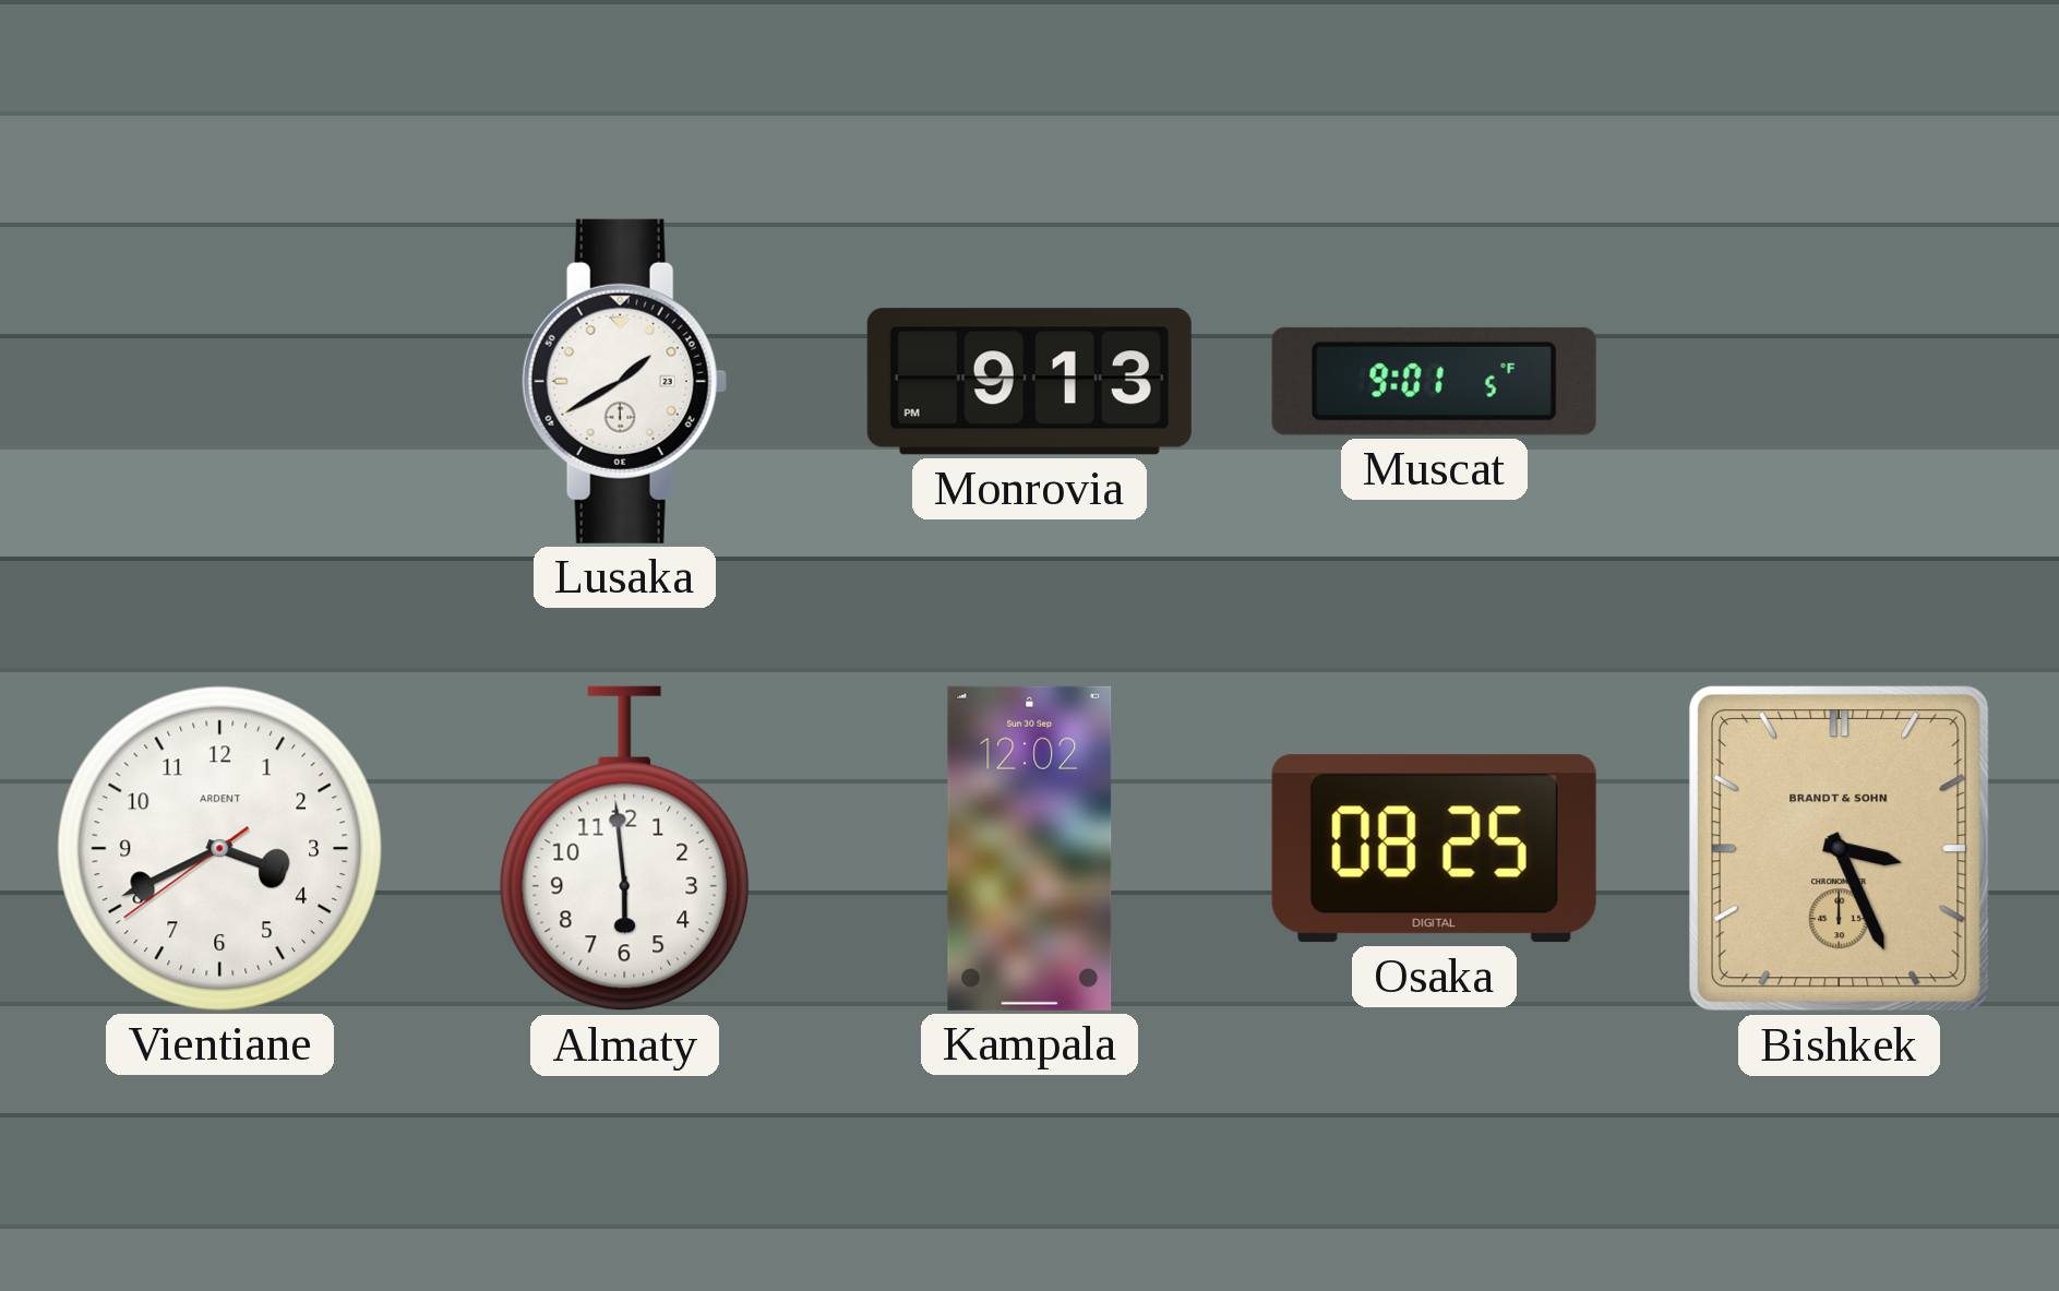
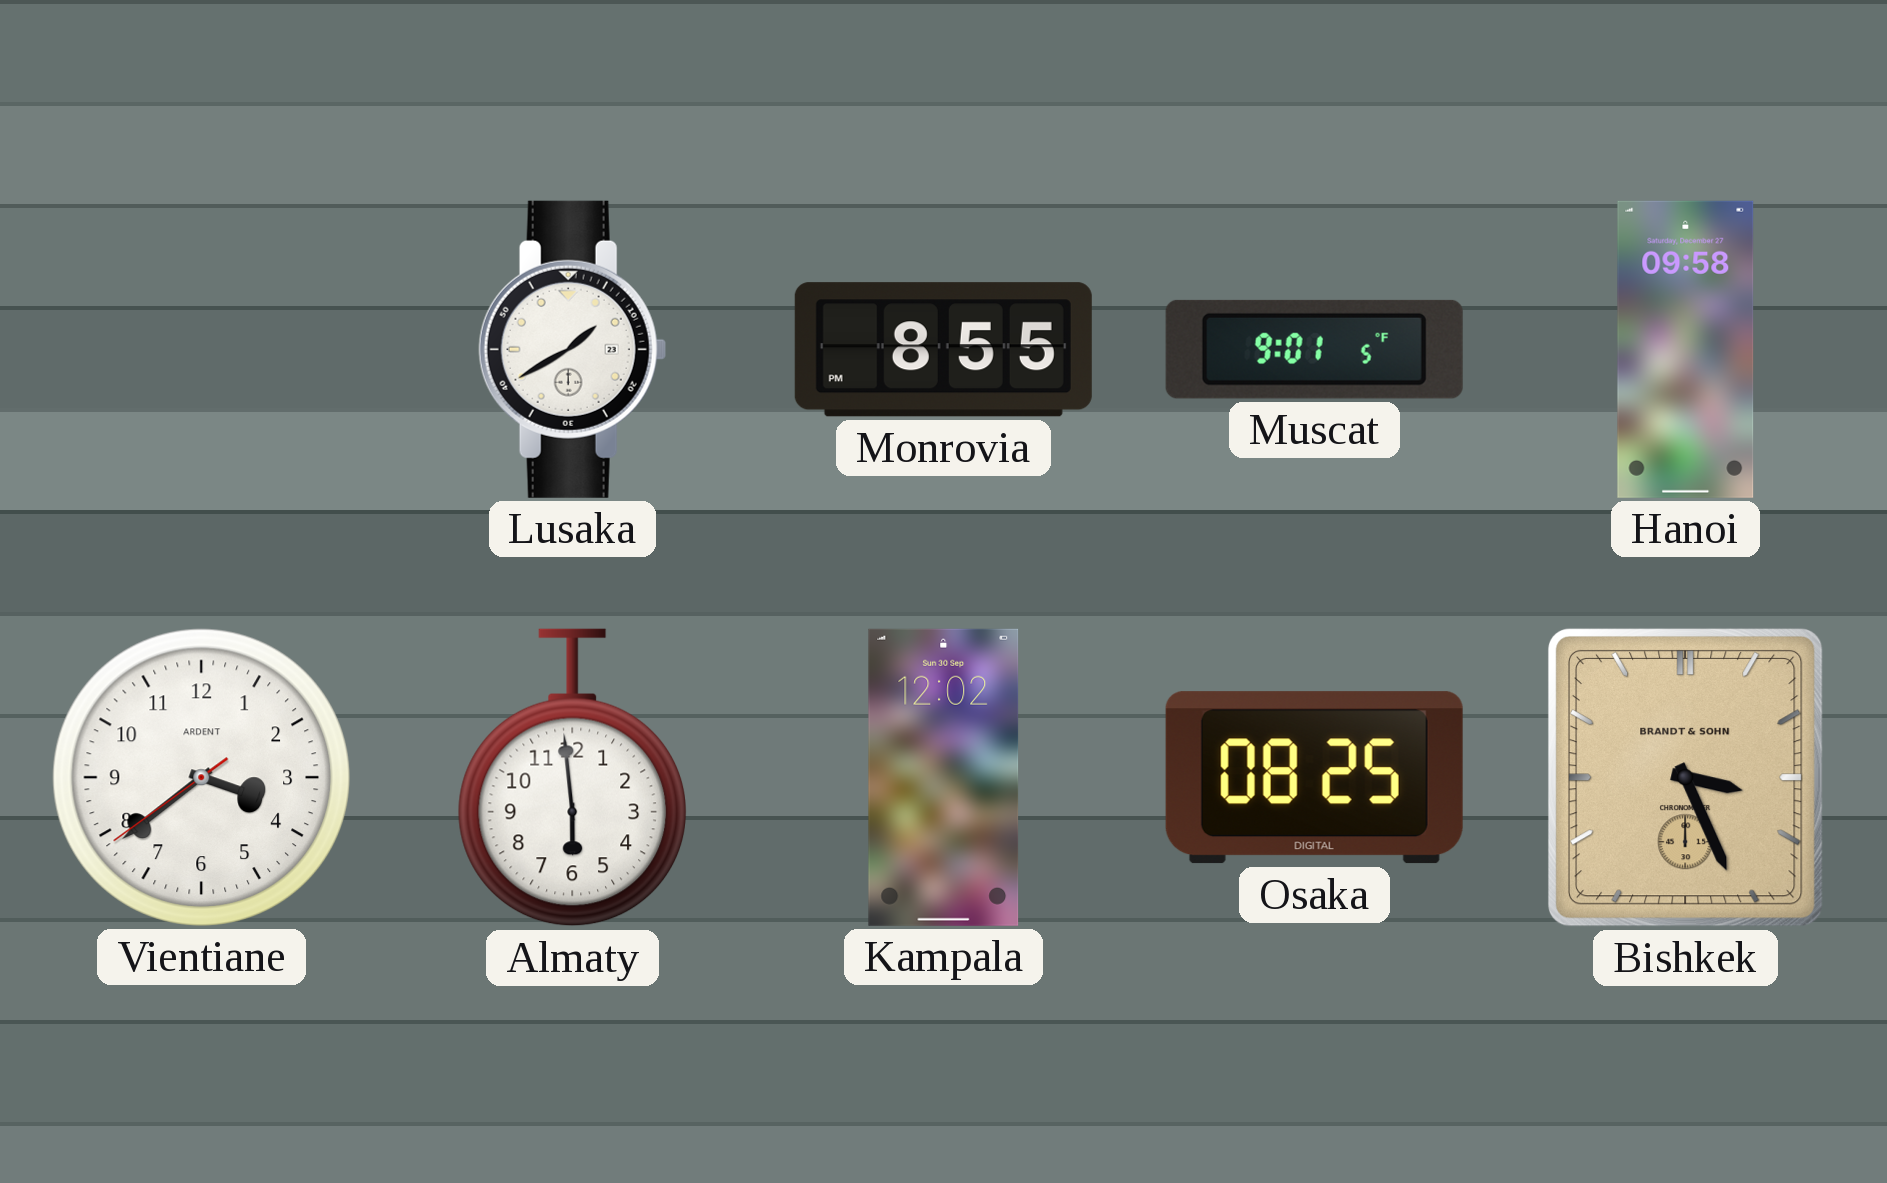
Monrovia: 9:13 -> 8:55 (943, 350)
Hanoi: none -> 09:58 (1686, 349)
Vientiane: 3:40 -> 3:38 (201, 777)
